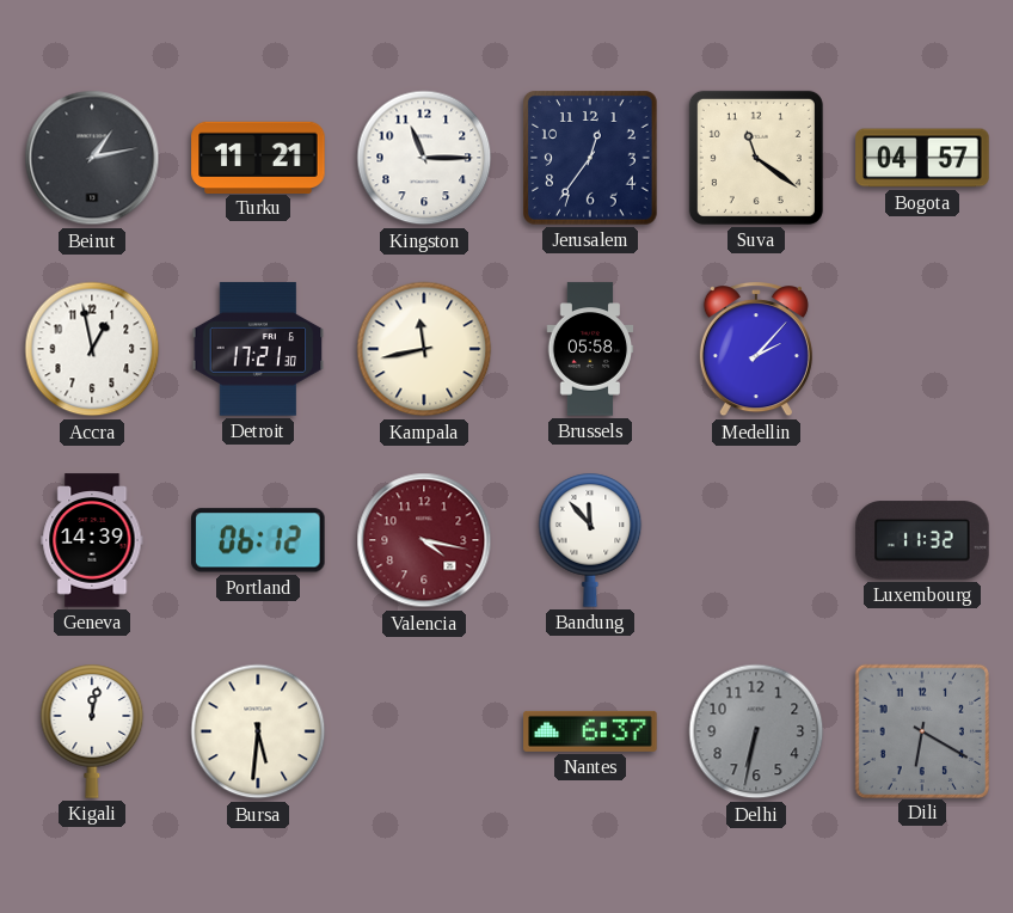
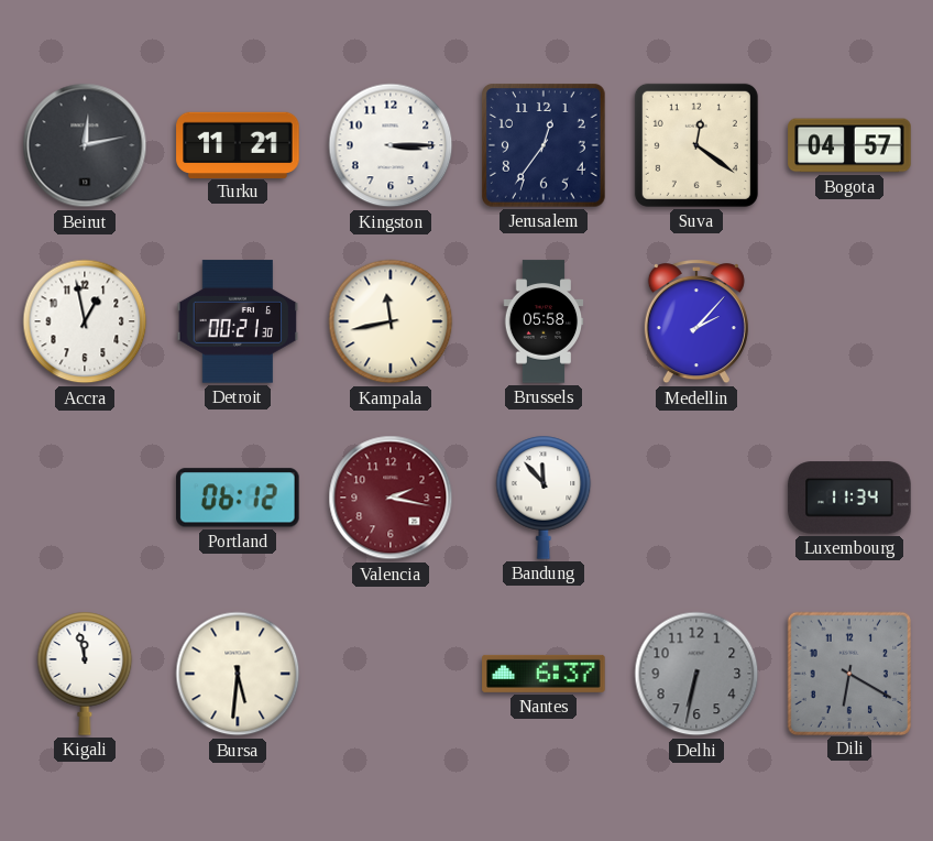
Beirut: 1:13 -> 12:13 (85, 145)
Kingston: 11:15 -> 3:15 (391, 145)
Suva: 11:21 -> 12:21 (696, 145)
Detroit: 17:21 -> 00:21 (238, 321)
Geneva: 14:39 -> none (92, 540)
Valencia: 4:17 -> 2:17 (391, 498)
Luxembourg: 11:32 -> 11:34 (849, 498)
Kigali: 12:02 -> 11:58 (85, 674)
